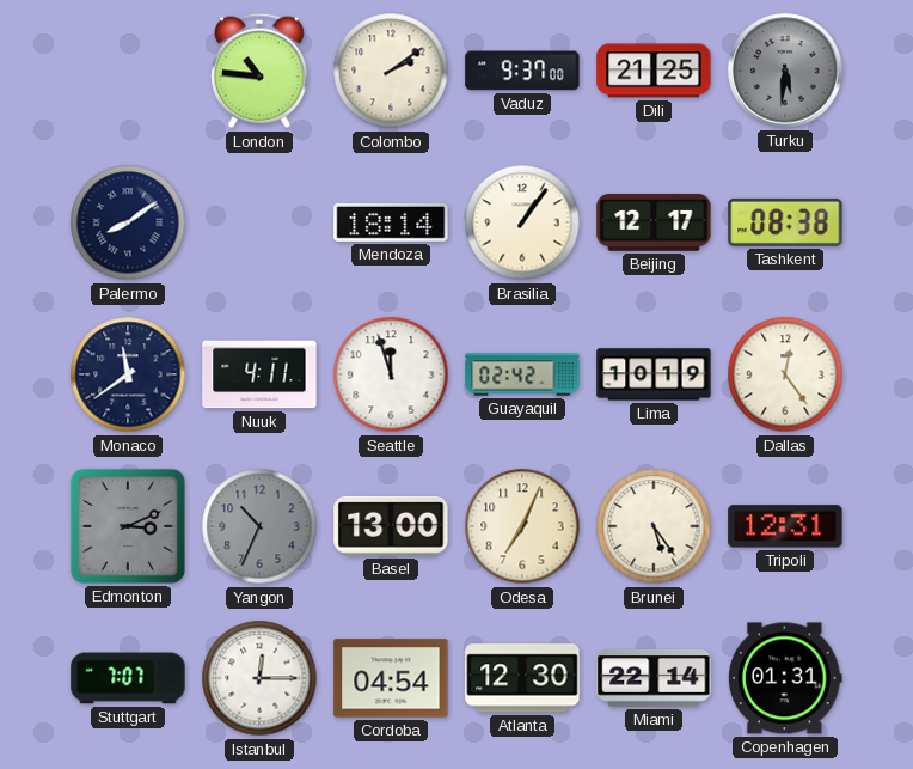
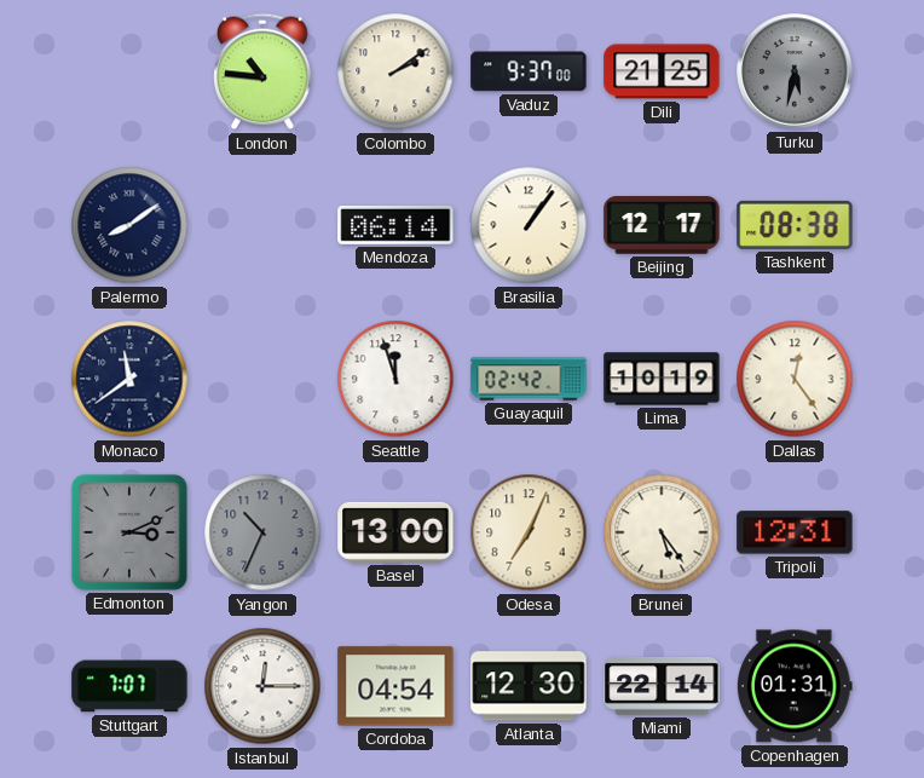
Turku: 5:31 -> 5:32 (795, 71)
Mendoza: 18:14 -> 06:14 (395, 225)
Nuuk: 4:11 -> none (259, 374)
